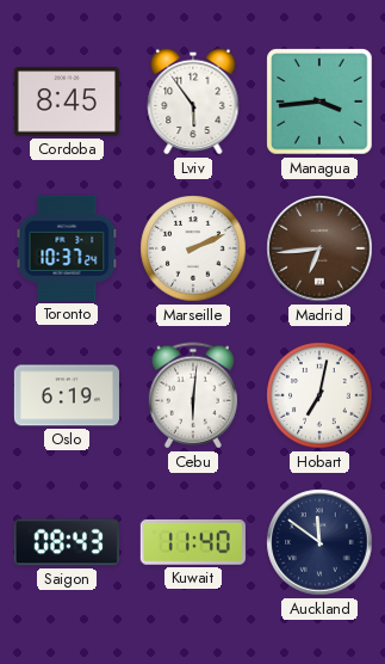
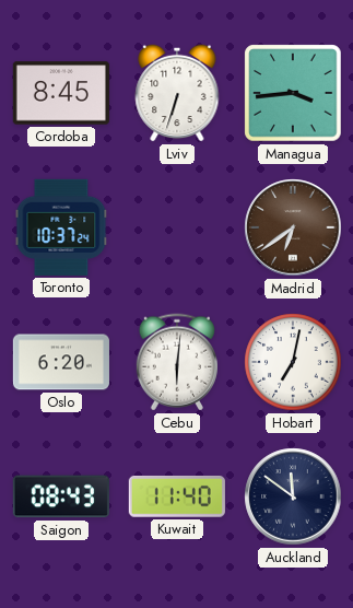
Lviv: 5:54 -> 6:33 (177, 93)
Marseille: 2:11 -> none (193, 248)
Madrid: 6:44 -> 6:39 (293, 227)
Oslo: 6:19 -> 6:20 (61, 362)
